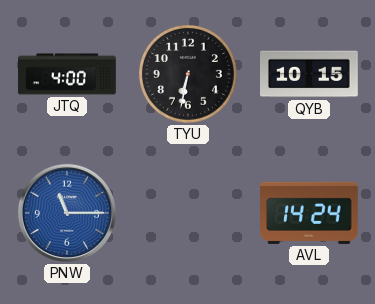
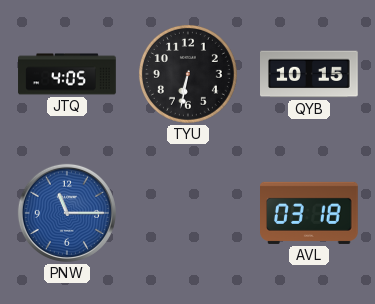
JTQ: 4:00 -> 4:05 (67, 74)
AVL: 14:24 -> 03:18 (310, 213)
